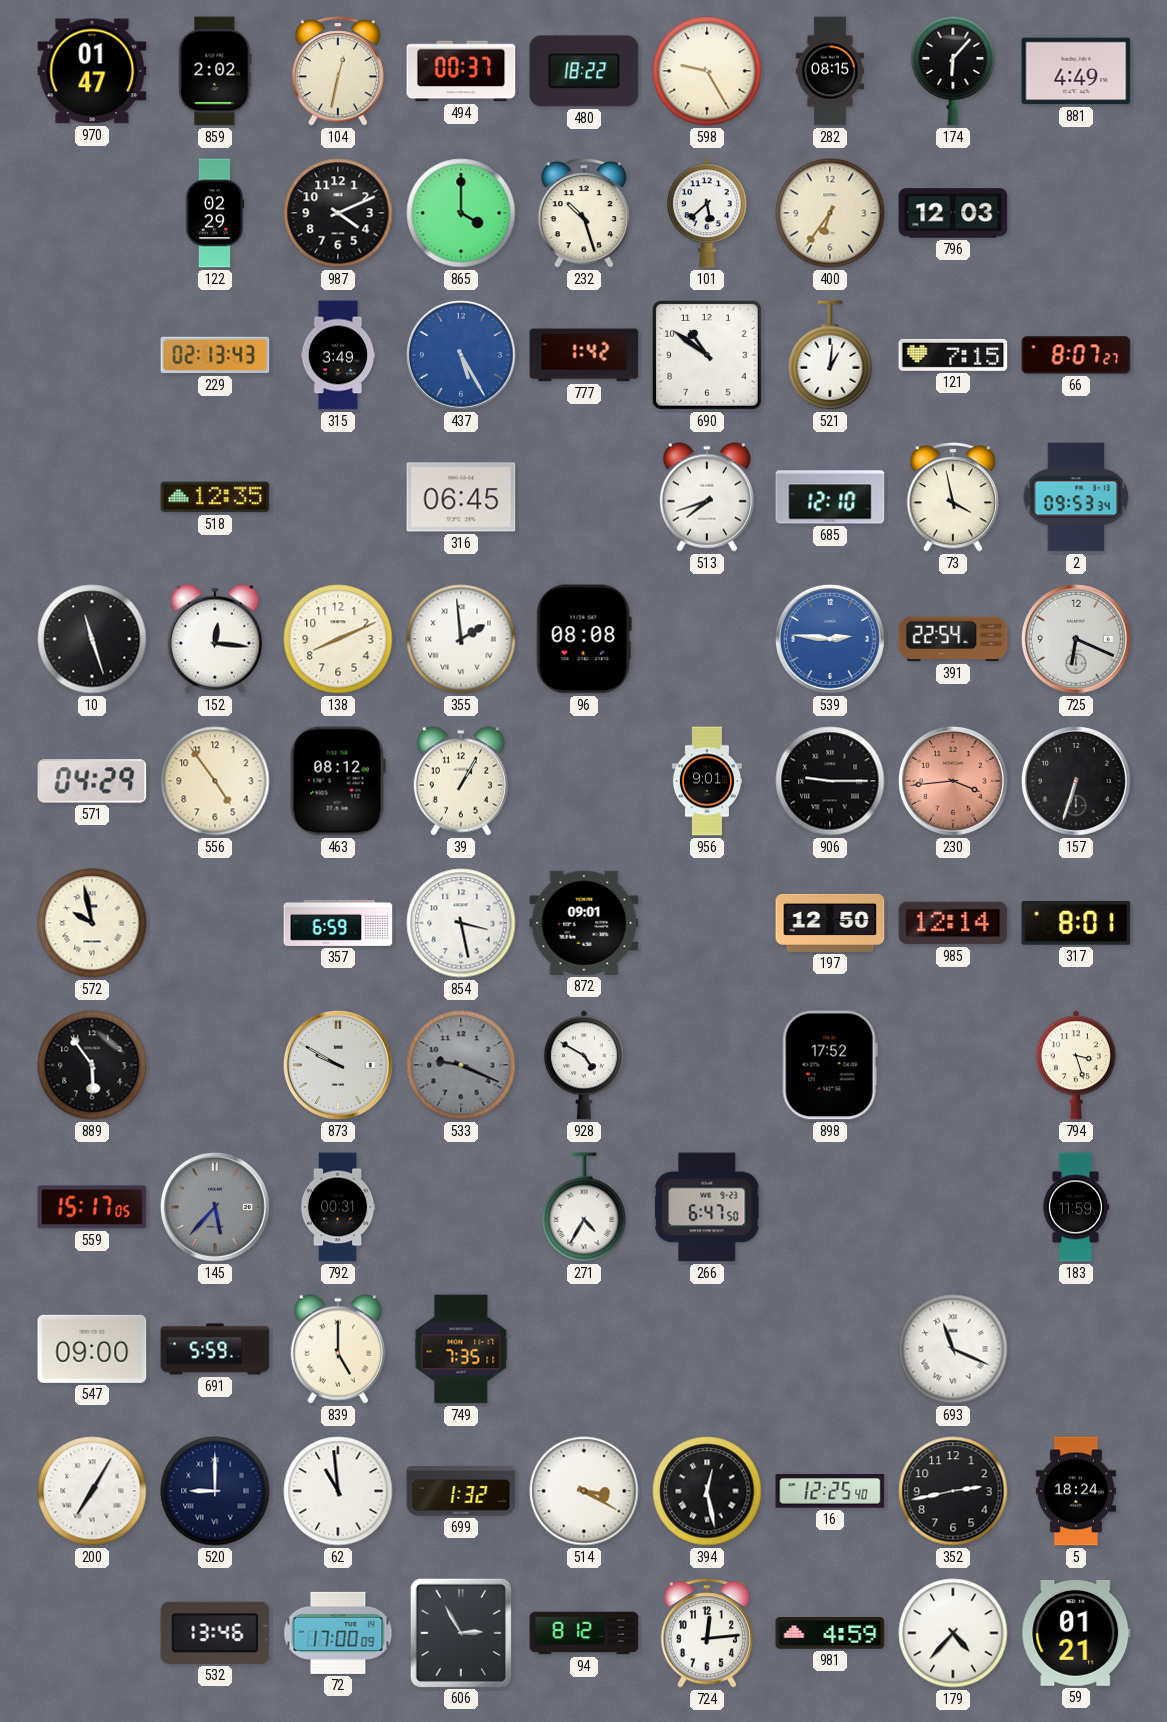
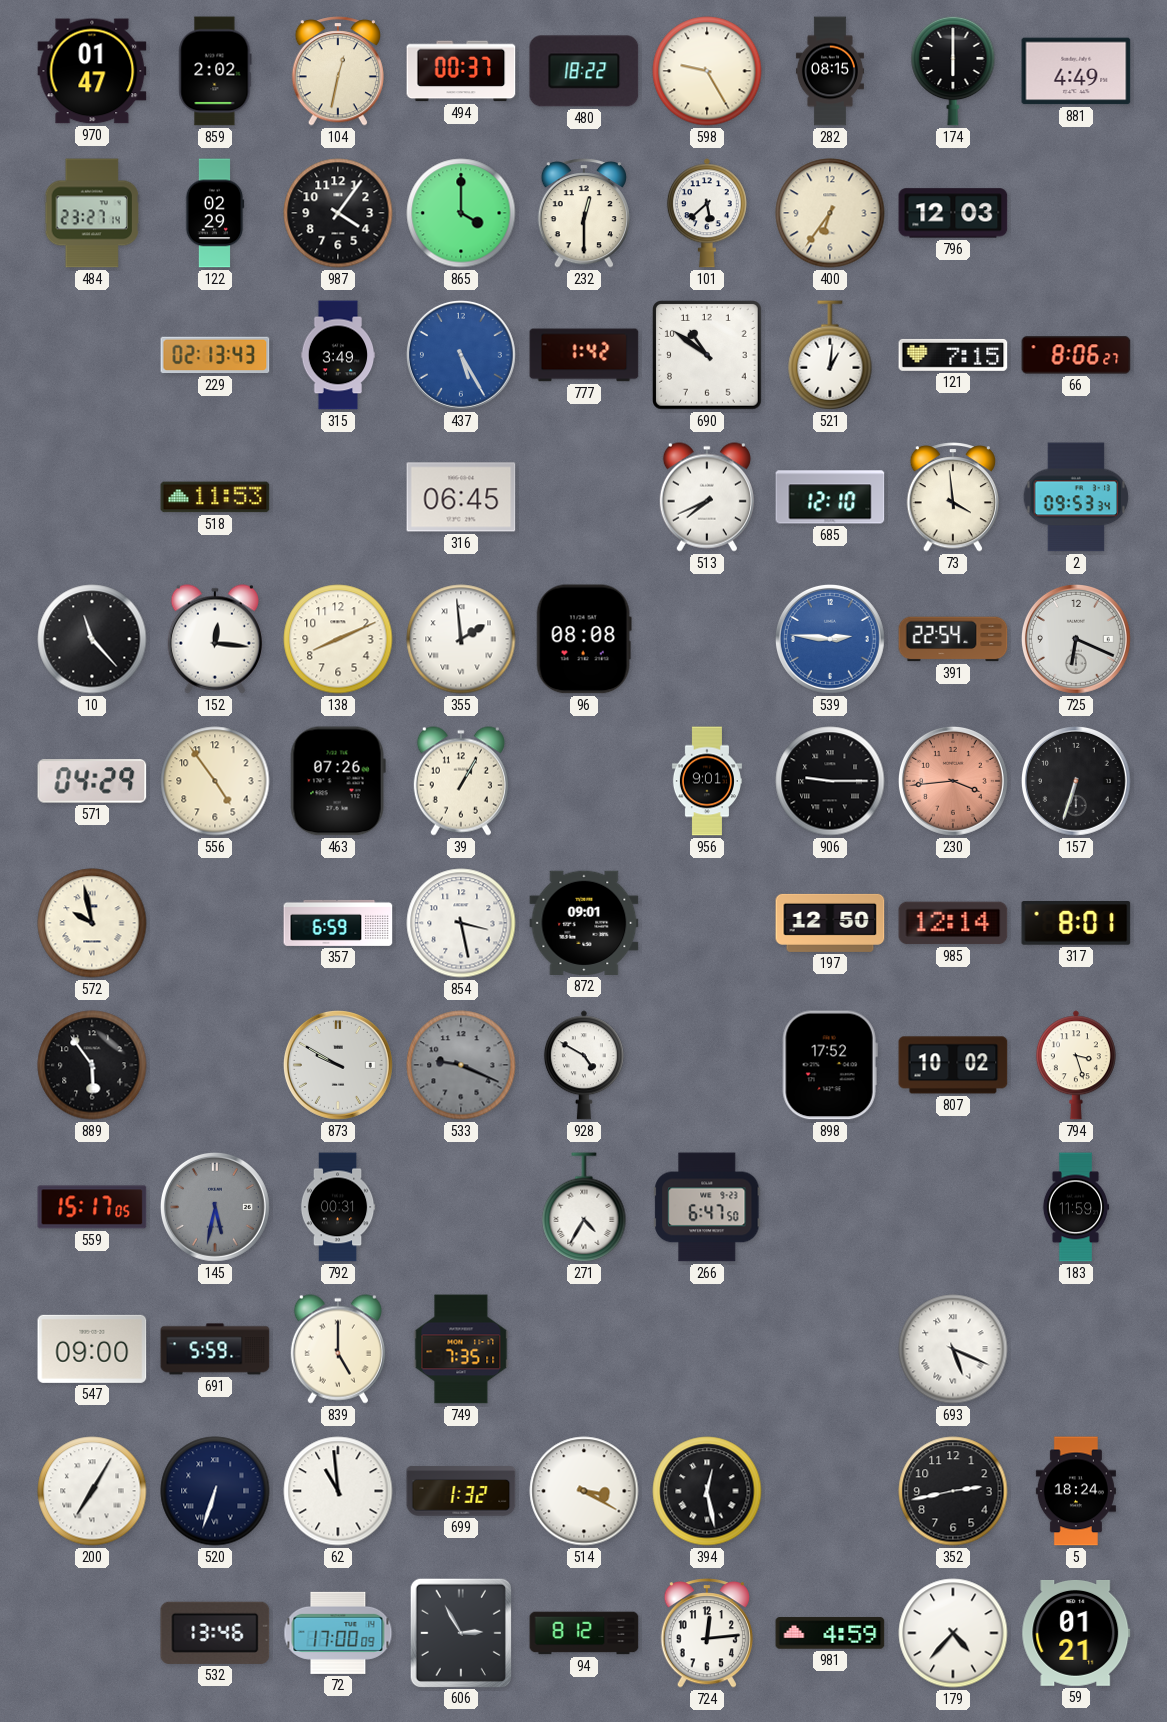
174: 6:07 -> 6:00 (953, 71)
484: none -> 23:27 (92, 213)
987: 4:11 -> 4:06 (338, 213)
232: 10:27 -> 12:30 (583, 213)
66: 8:07 -> 8:06 (1076, 355)
518: 12:35 -> 11:53 (215, 497)
513: 7:42 -> 7:41 (707, 497)
73: 3:58 -> 3:59 (952, 497)
10: 11:27 -> 11:23 (92, 639)
463: 08:12 -> 07:26 (338, 781)
807: none -> 10:02 (953, 1065)
145: 5:37 -> 5:32 (215, 1207)
693: 11:19 -> 5:19 (953, 1349)
520: 9:00 -> 6:33 (215, 1491)
16: 12:25 -> none (830, 1491)
